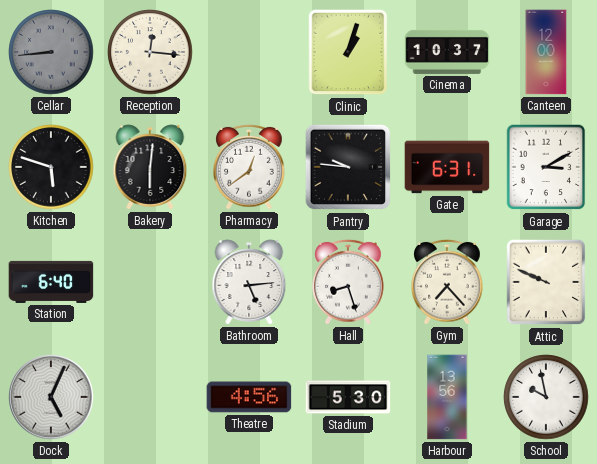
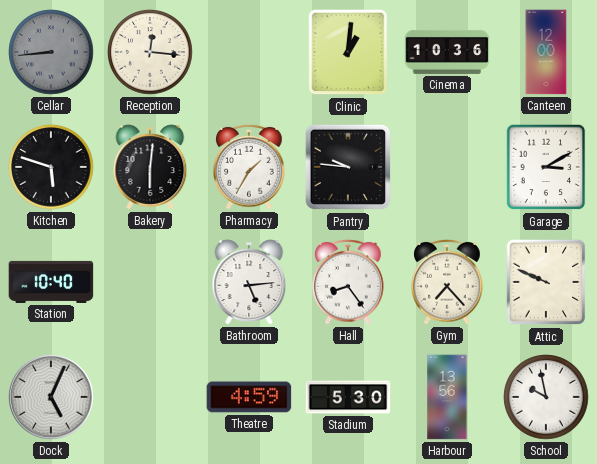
Clinic: 1:03 -> 1:01 (348, 52)
Cinema: 10:37 -> 10:36 (447, 52)
Pharmacy: 12:39 -> 1:35 (249, 167)
Gate: 6:31 -> none (447, 167)
Station: 6:40 -> 10:40 (51, 282)
Hall: 8:27 -> 8:24 (348, 282)
Theatre: 4:56 -> 4:59 (249, 397)
